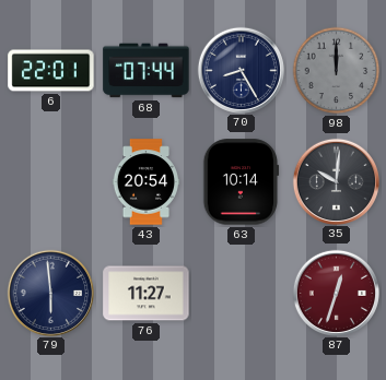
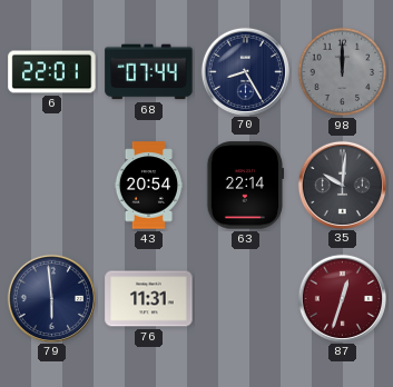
63: 10:14 -> 22:14 (246, 186)
76: 11:27 -> 11:31 (149, 299)
